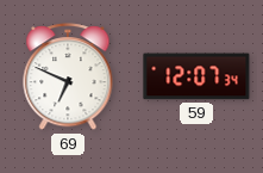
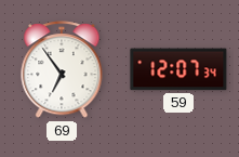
69: 6:49 -> 6:54 (62, 70)
